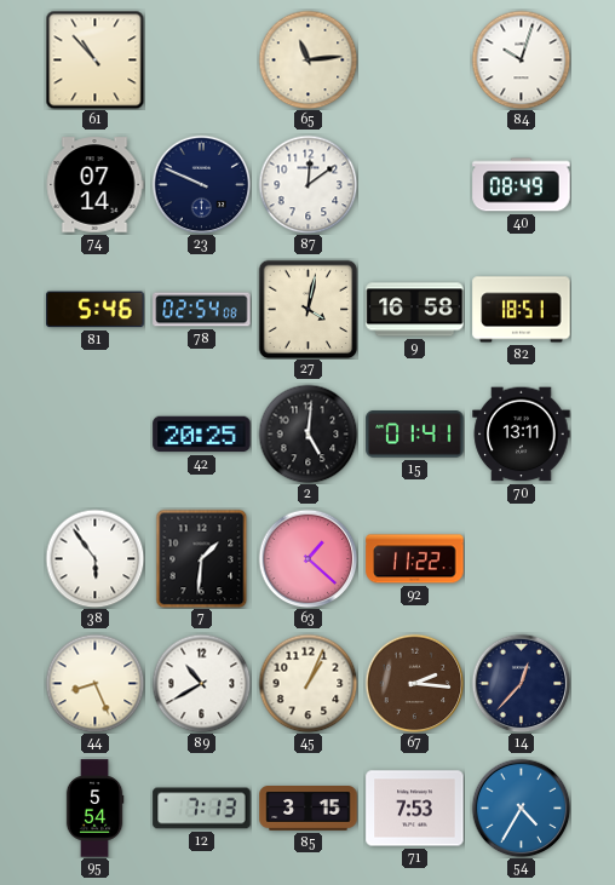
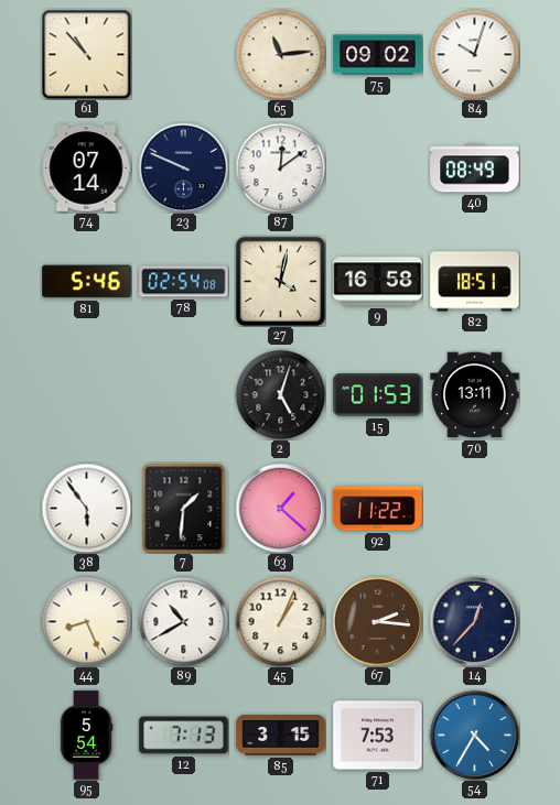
75: none -> 09:02 (378, 55)
42: 20:25 -> none (202, 435)
2: 5:01 -> 5:03 (280, 394)
15: 01:41 -> 01:53 (378, 395)
